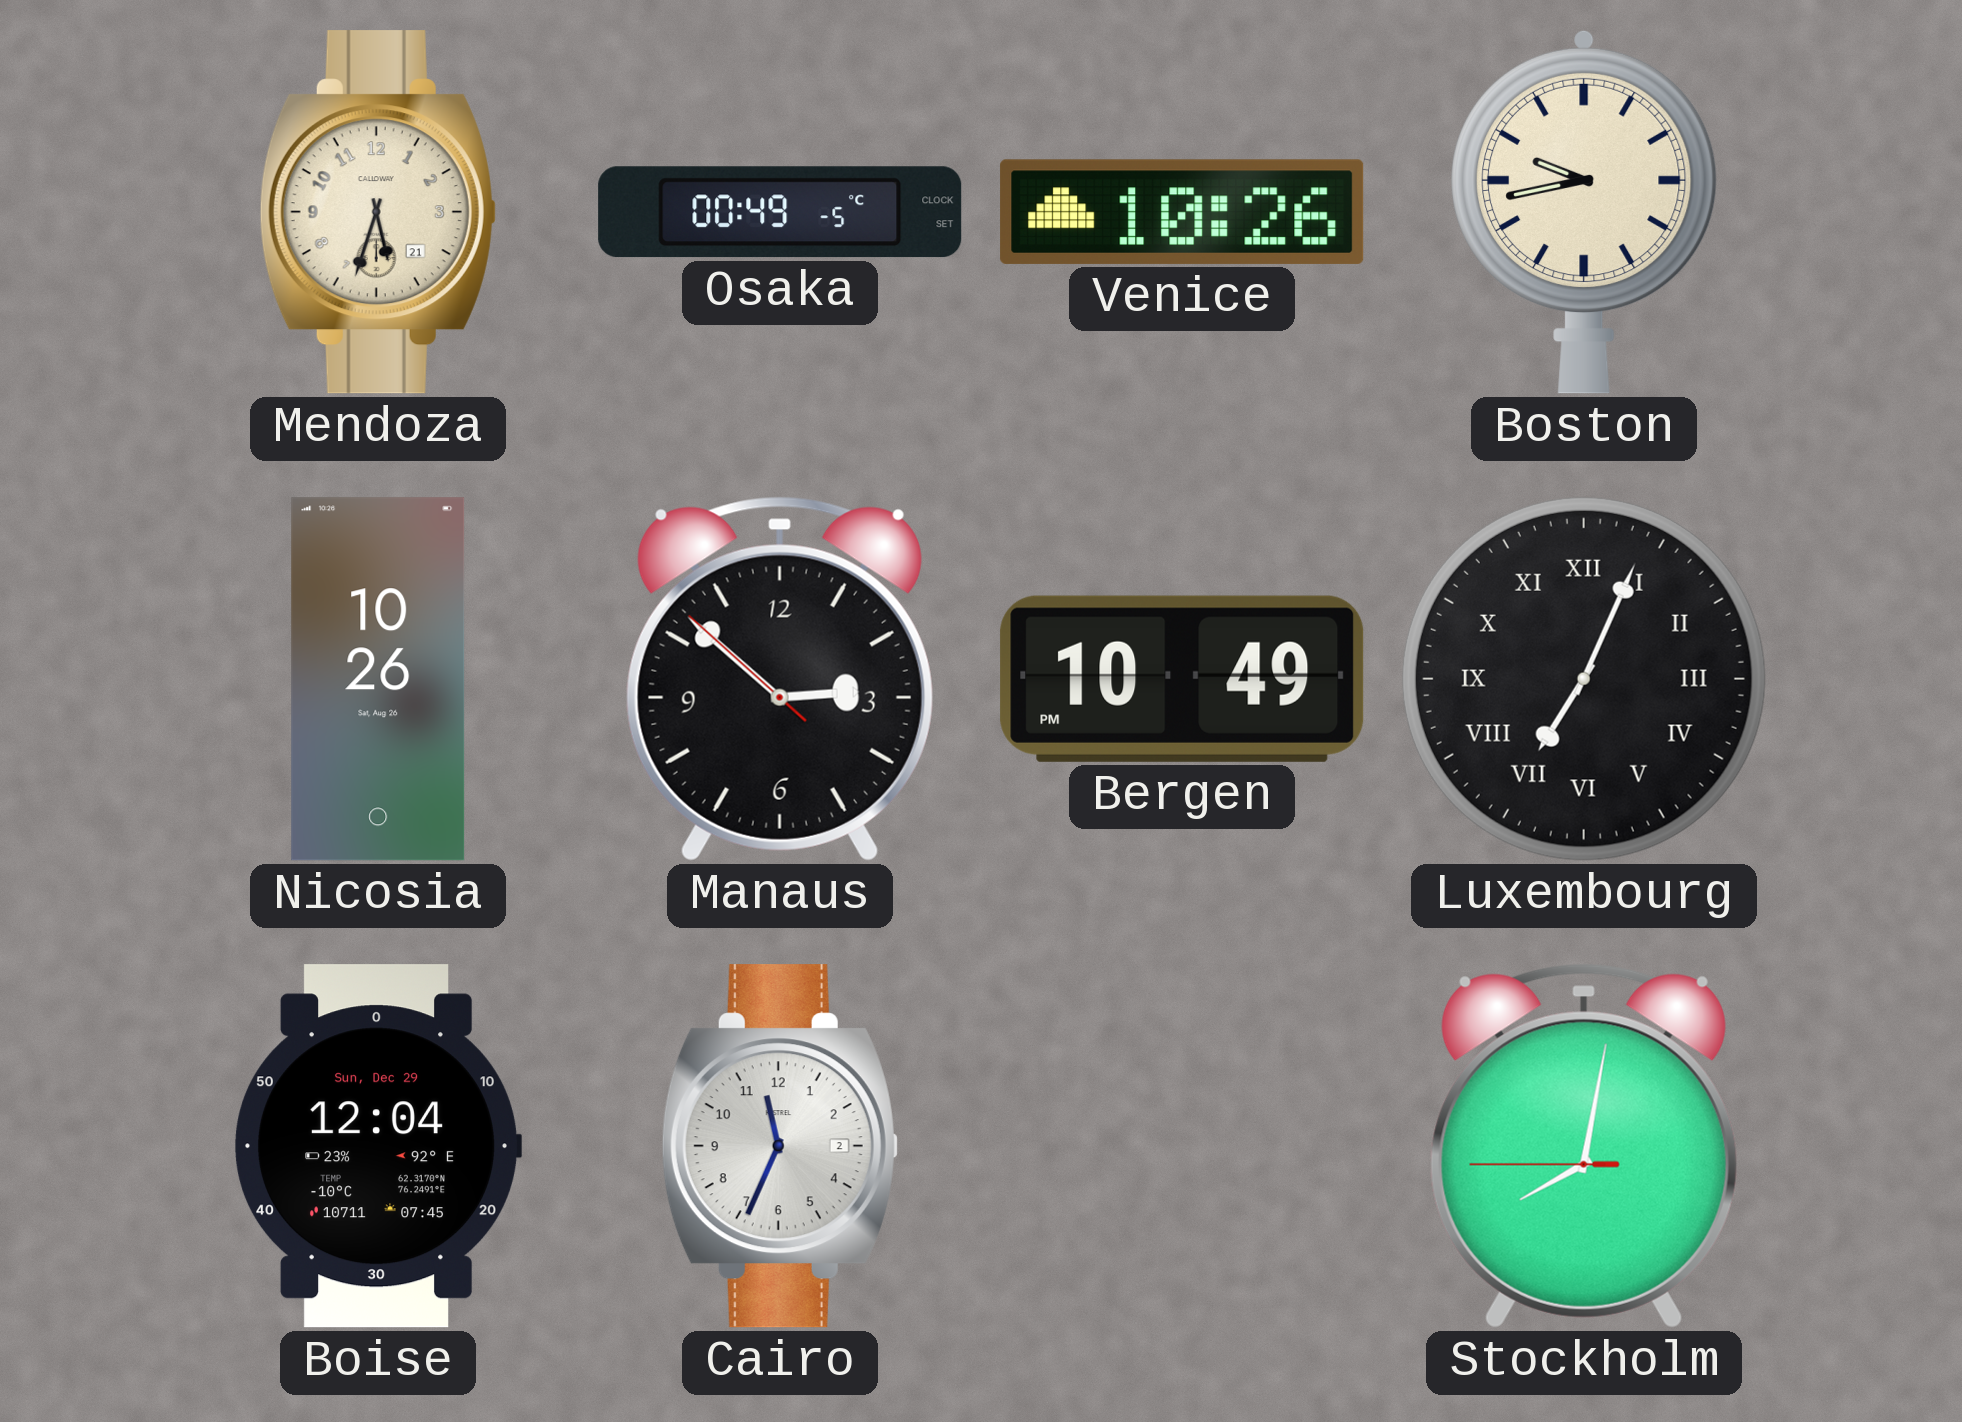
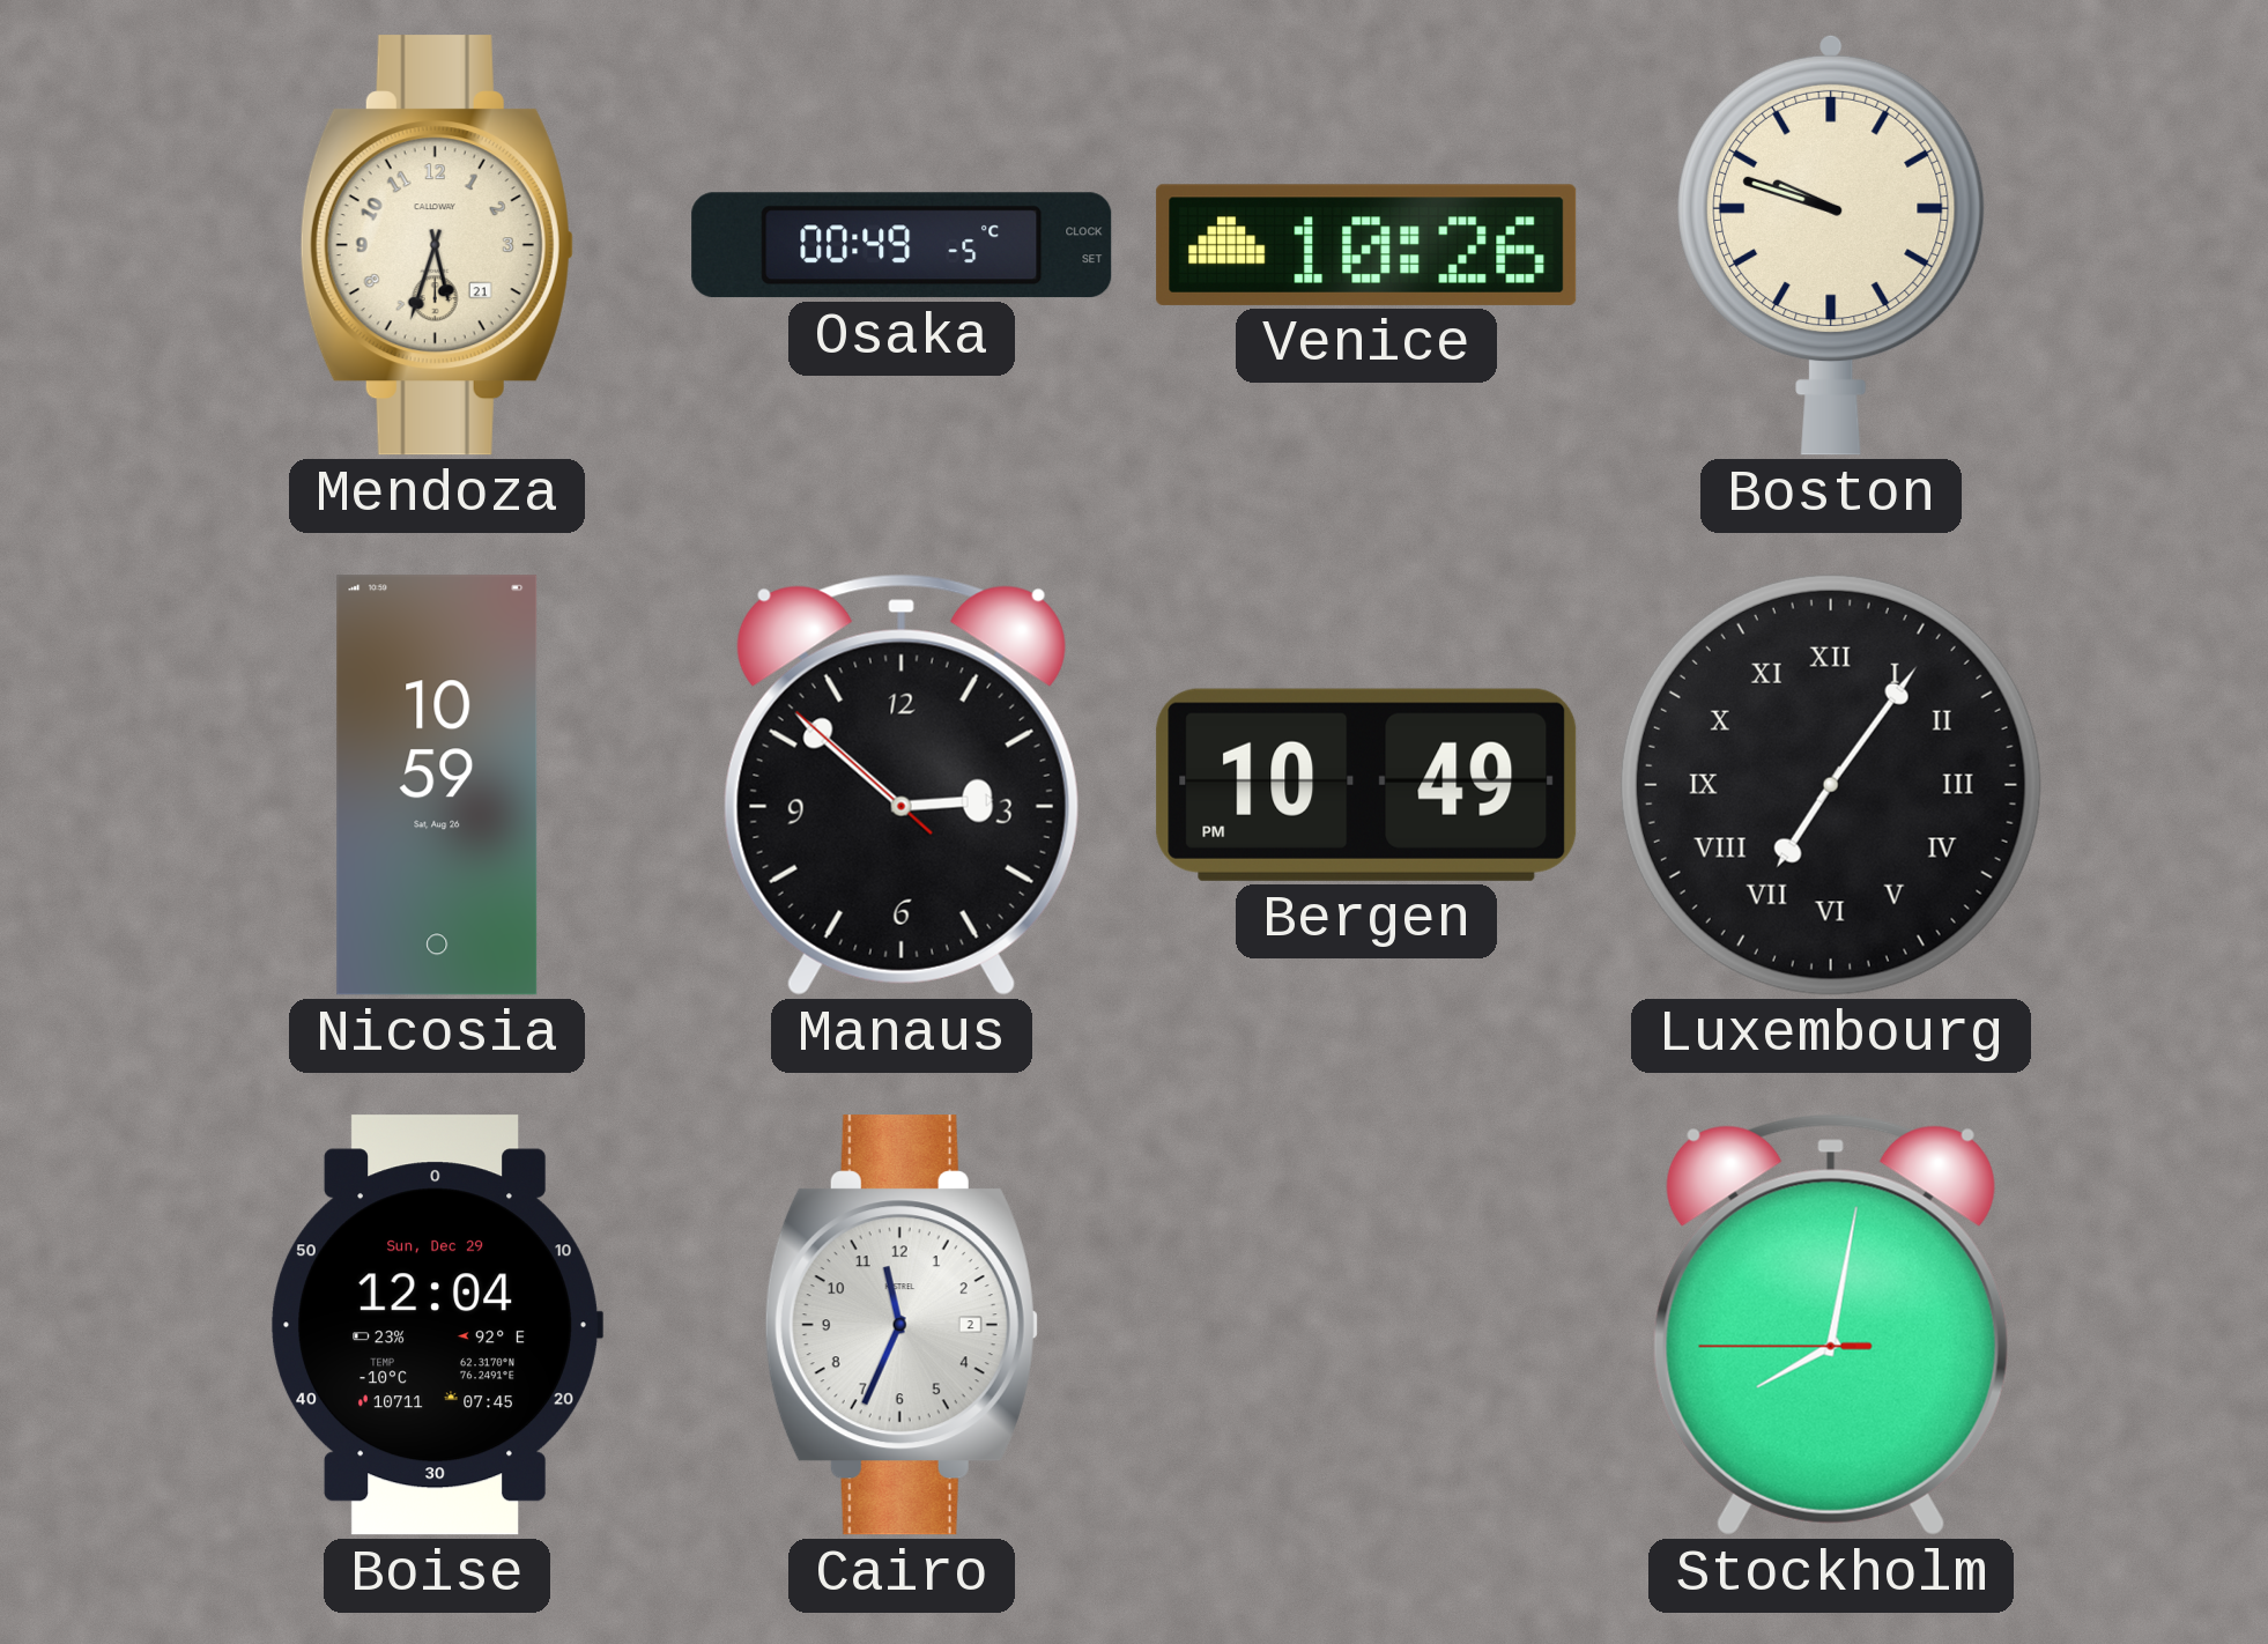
Boston: 9:43 -> 9:48 (1832, 245)
Nicosia: 10:26 -> 10:59 (437, 785)
Luxembourg: 7:04 -> 7:06 (1831, 785)
